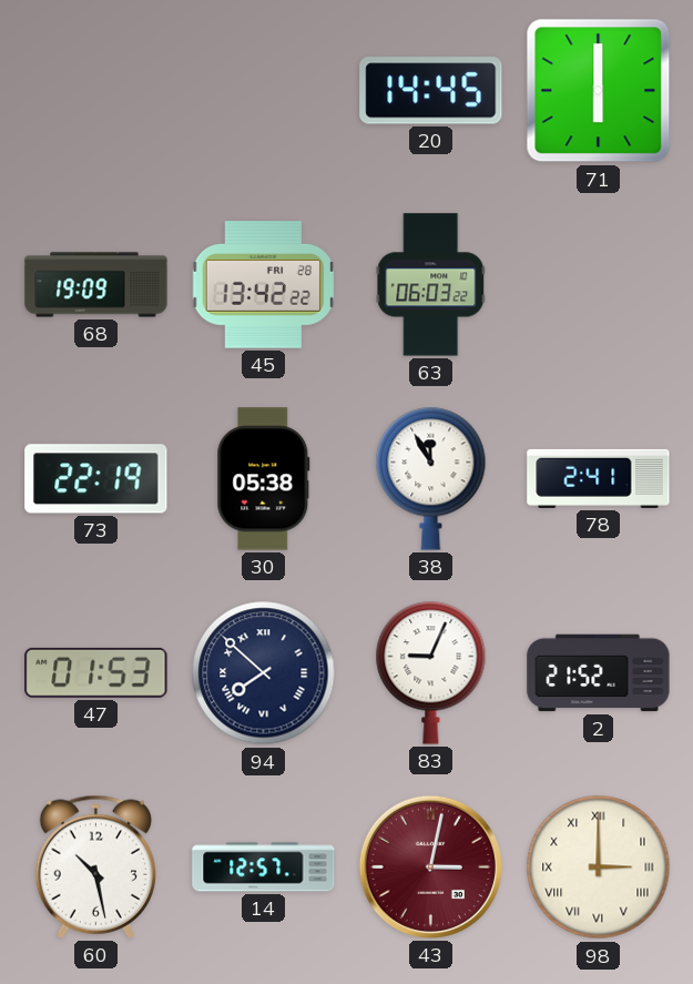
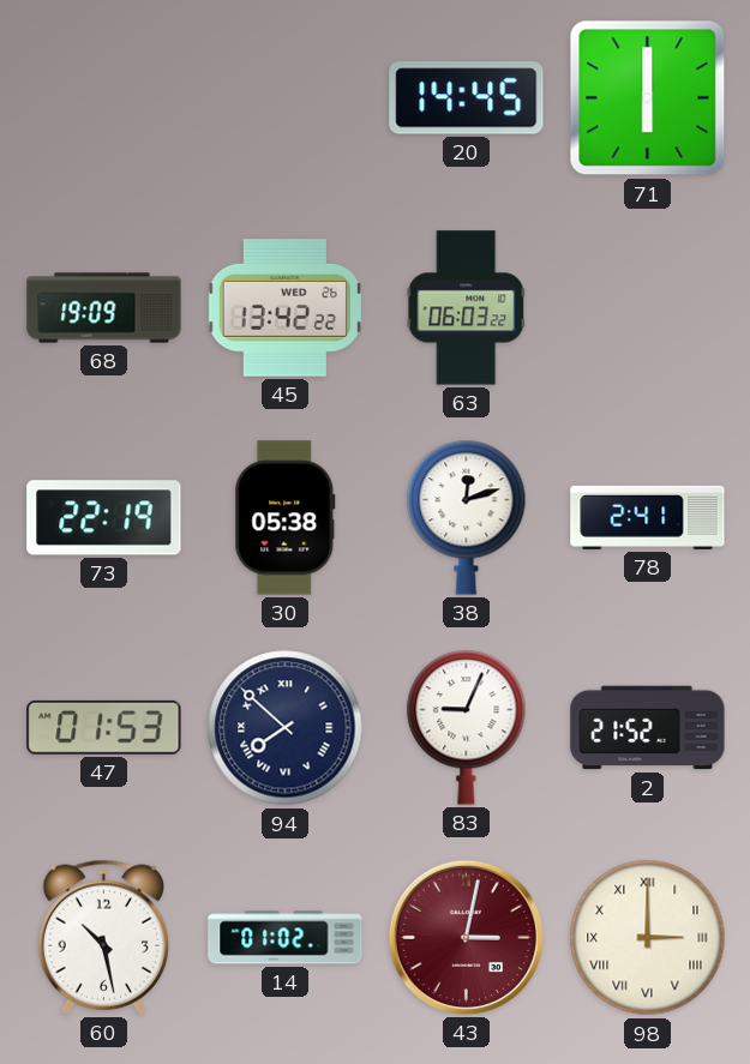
45 date: FRI 28 -> WED 26 (286, 308)
38: 11:55 -> 12:12 (467, 517)
14: 12:57 -> 01:02 (286, 938)
